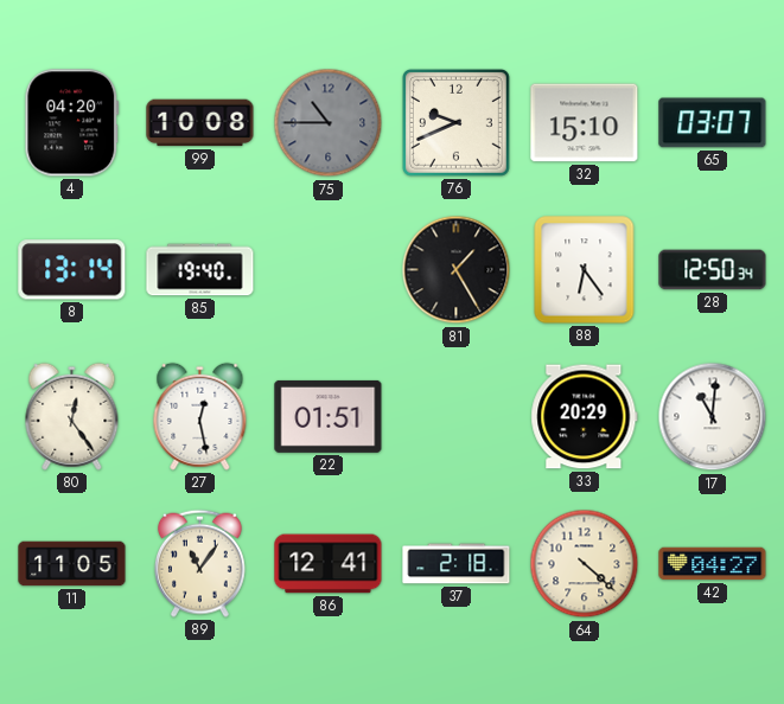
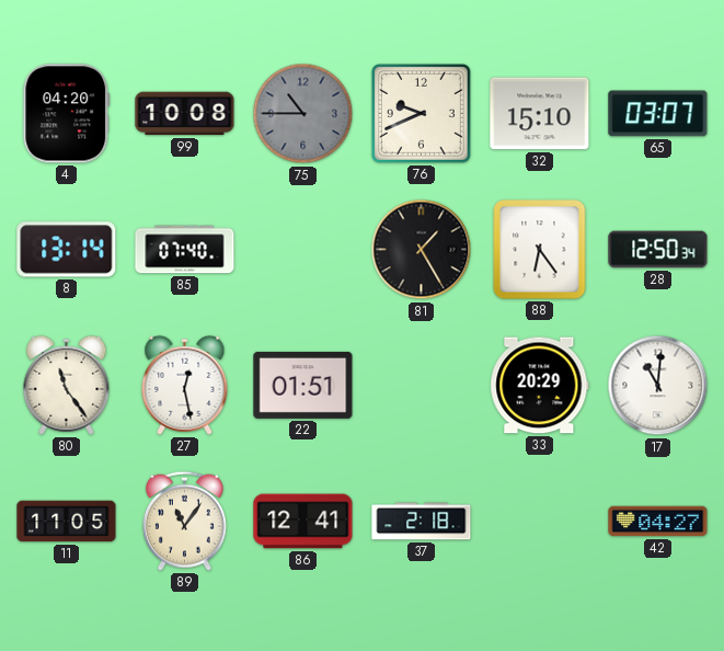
85: 19:40 -> 07:40 (185, 250)
80: 12:24 -> 11:24 (67, 385)
64: 4:22 -> none (585, 564)
